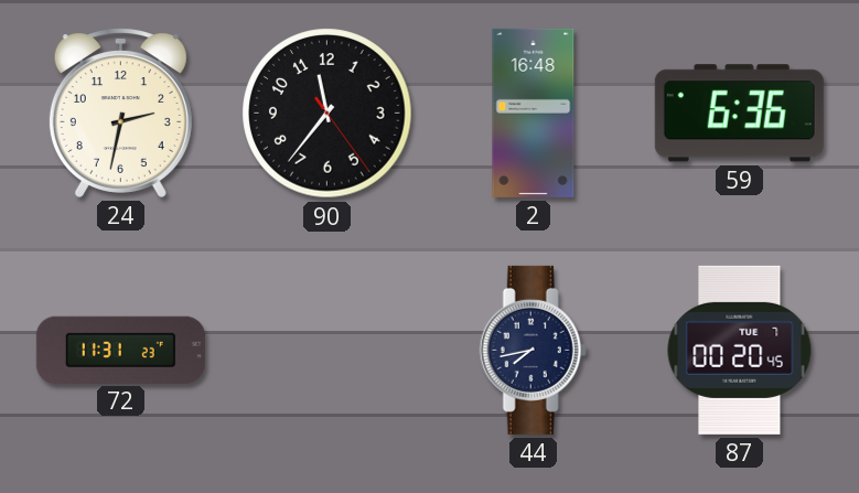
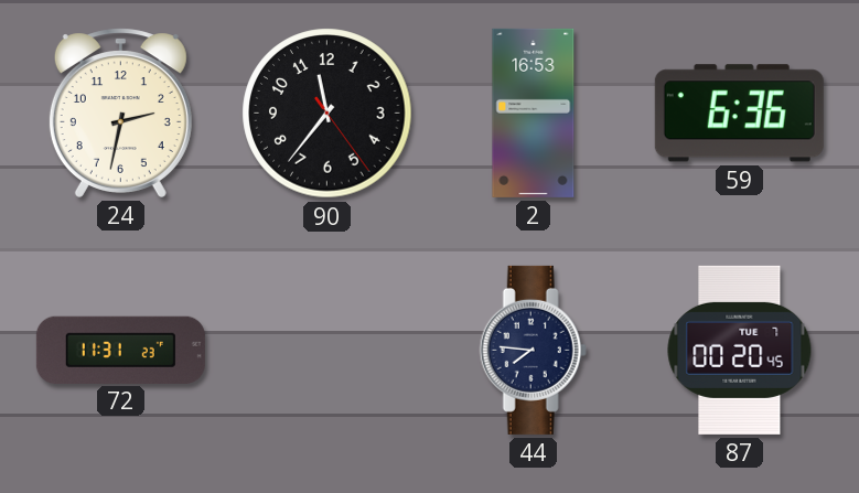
2: 16:48 -> 16:53 (534, 112)
44: 7:43 -> 7:46 (533, 350)
